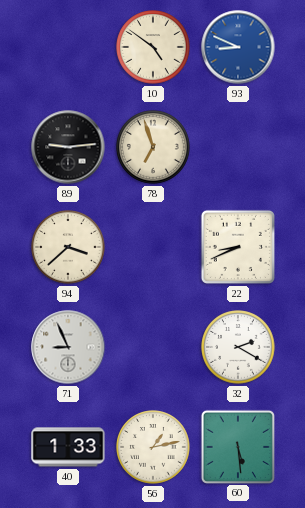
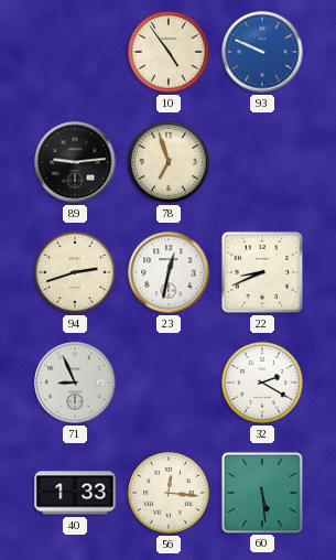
10: 4:51 -> 4:54 (169, 52)
93: 8:49 -> 9:49 (262, 52)
94: 3:38 -> 2:42 (75, 272)
23: none -> 12:32 (169, 272)
56: 1:13 -> 12:16 (169, 493)
